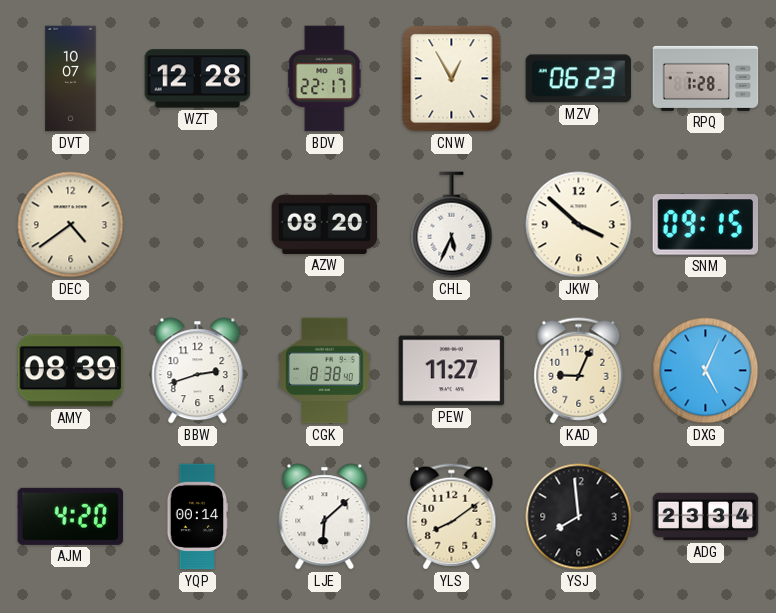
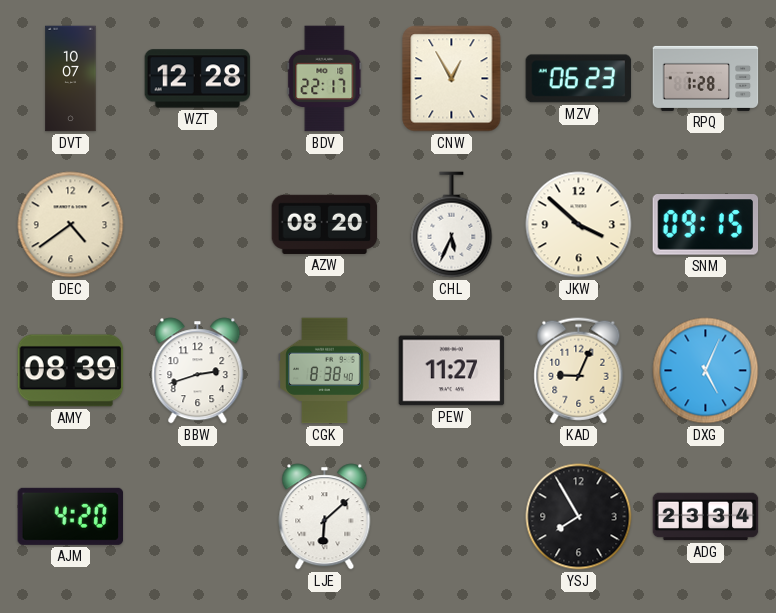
YQP: 00:14 -> none (197, 517)
YLS: 8:09 -> none (452, 517)
YSJ: 7:59 -> 7:55 (579, 517)
